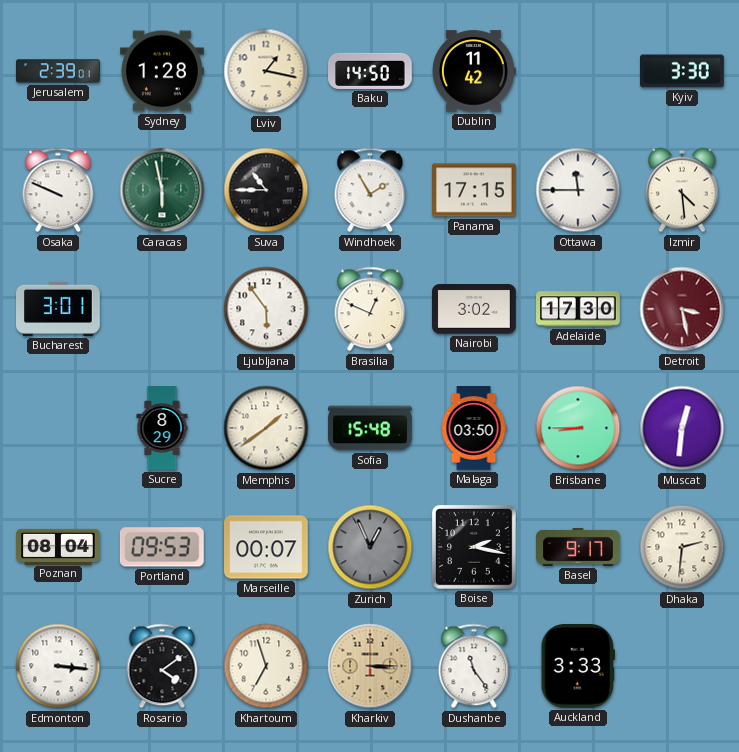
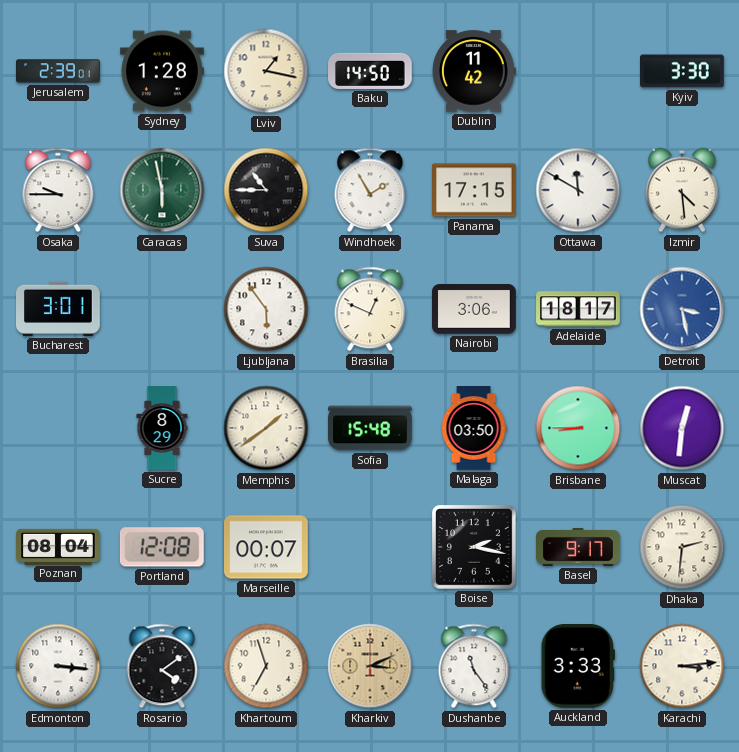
Osaka: 9:49 -> 9:45 (58, 190)
Ottawa: 11:45 -> 11:50 (578, 190)
Nairobi: 3:02 -> 3:06 (475, 309)
Adelaide: 17:30 -> 18:17 (578, 309)
Detroit dial: burgundy -> blue (682, 309)
Portland: 09:53 -> 12:08 (162, 547)
Zurich: 12:56 -> none (370, 547)
Kharkiv: 3:15 -> 3:11 (370, 666)
Karachi: none -> 3:14 (682, 666)
